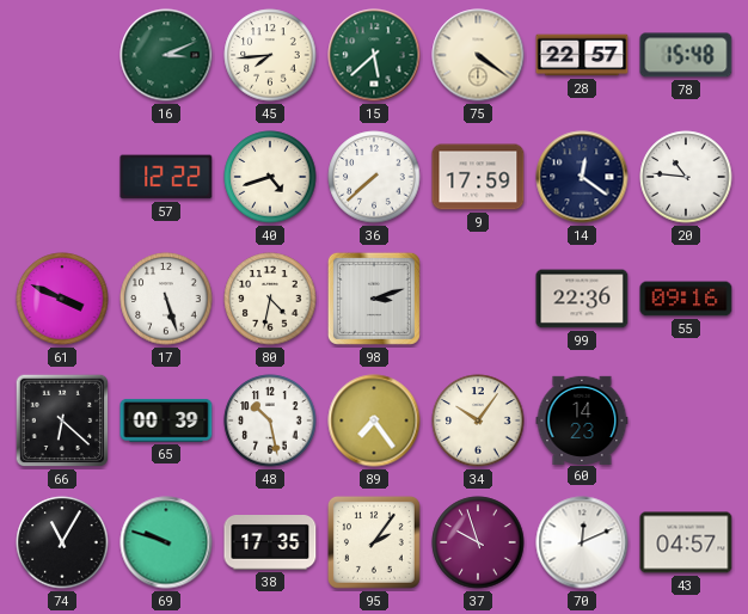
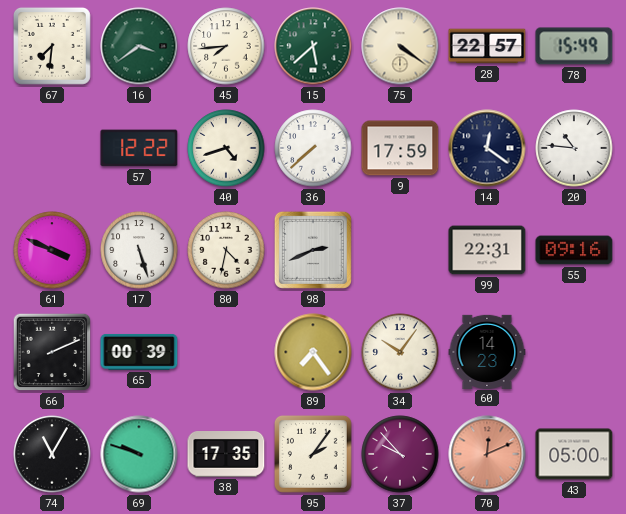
67: none -> 7:31 (52, 46)
16: 3:11 -> 3:39 (139, 46)
78: 15:48 -> 15:49 (574, 46)
98: 3:12 -> 2:41 (313, 250)
99: 22:36 -> 22:31 (487, 250)
66: 6:22 -> 2:11 (52, 352)
48: 10:28 -> none (270, 420)
37: 9:57 -> 9:53 (400, 454)
70 dial: white -> salmon (487, 454)
43: 04:57 -> 05:00 (574, 454)
